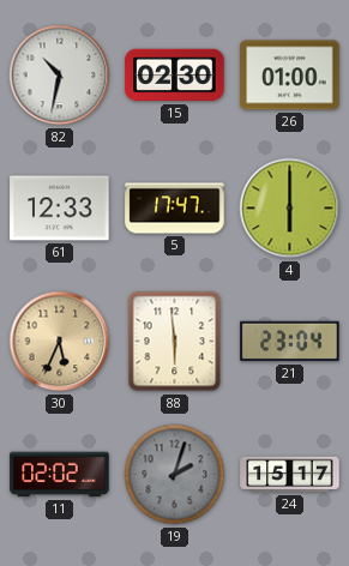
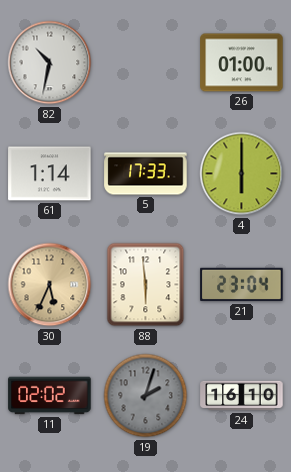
15: 02:30 -> none (175, 76)
61: 12:33 -> 1:14 (50, 174)
5: 17:47 -> 17:33 (146, 174)
24: 15:17 -> 16:10 (242, 396)
